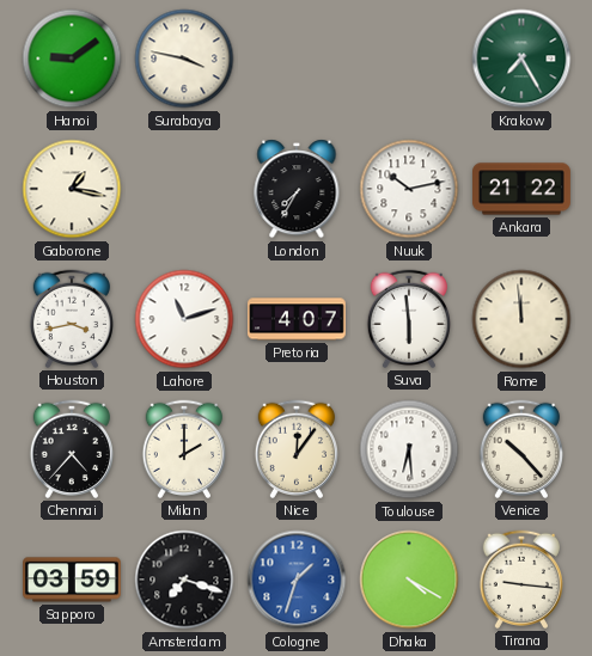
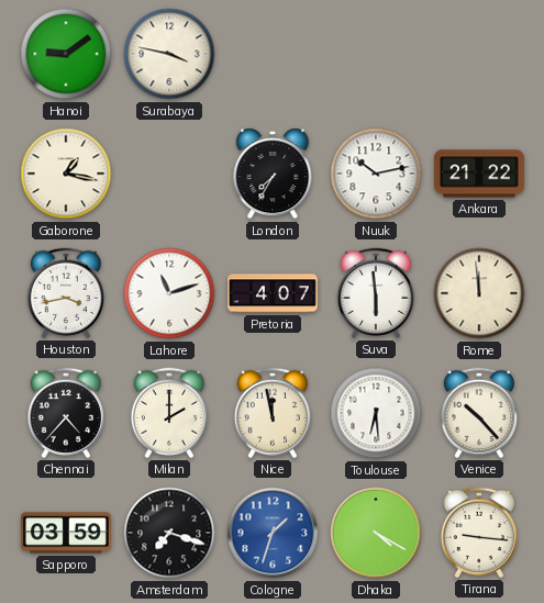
Krakow: 7:25 -> none (521, 59)
Nice: 12:06 -> 11:58 (271, 413)
